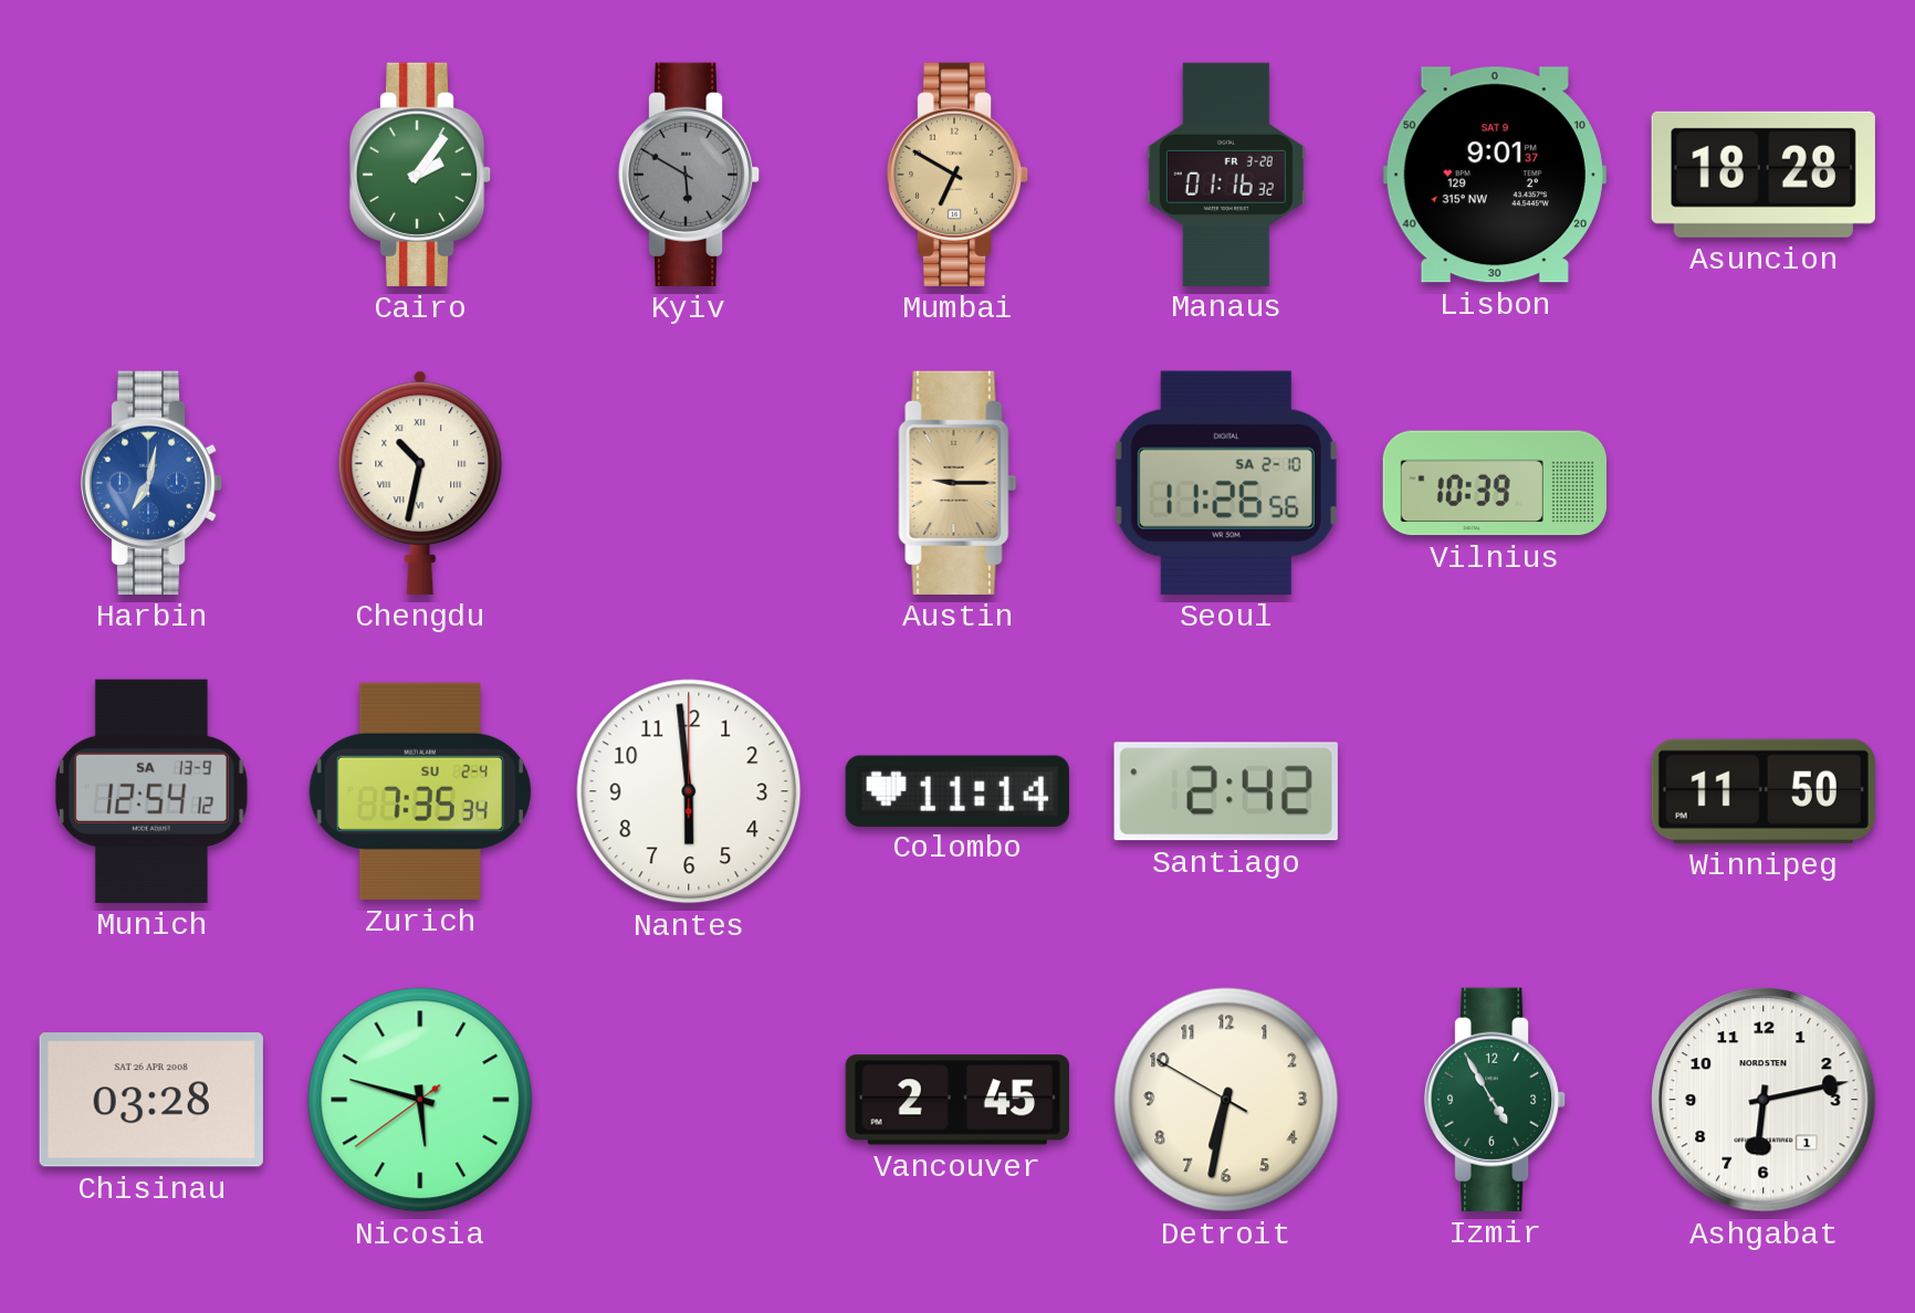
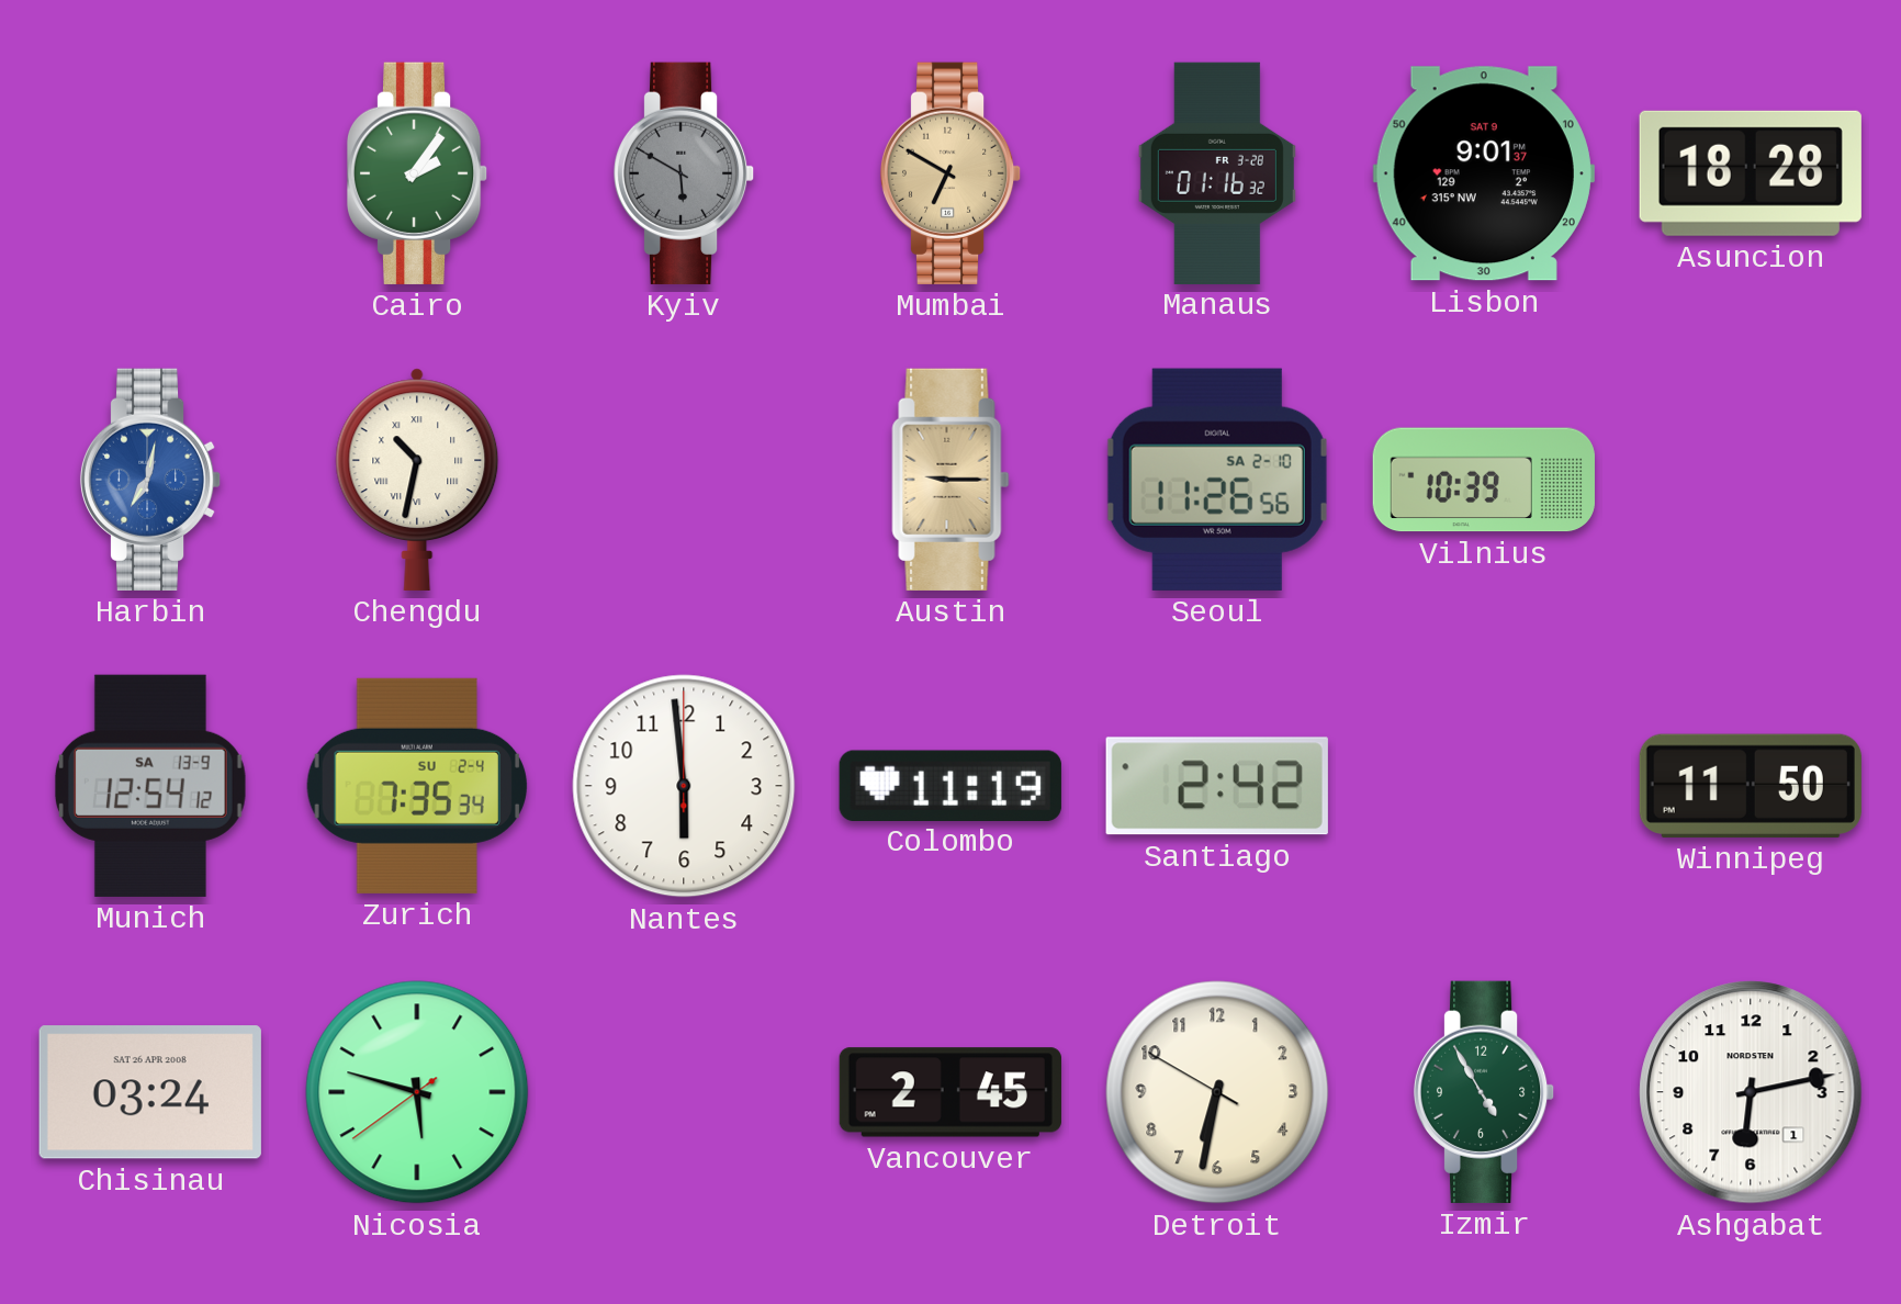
Colombo: 11:14 -> 11:19 (950, 785)
Chisinau: 03:28 -> 03:24 (150, 1092)
